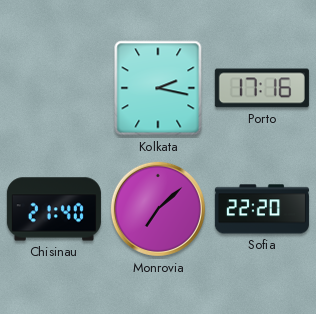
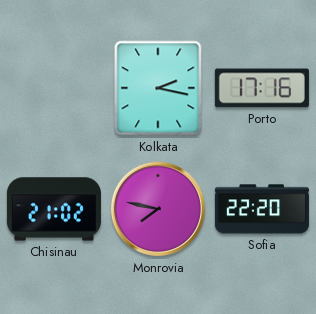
Chisinau: 21:40 -> 21:02 (54, 209)
Monrovia: 7:08 -> 7:47 (158, 209)
